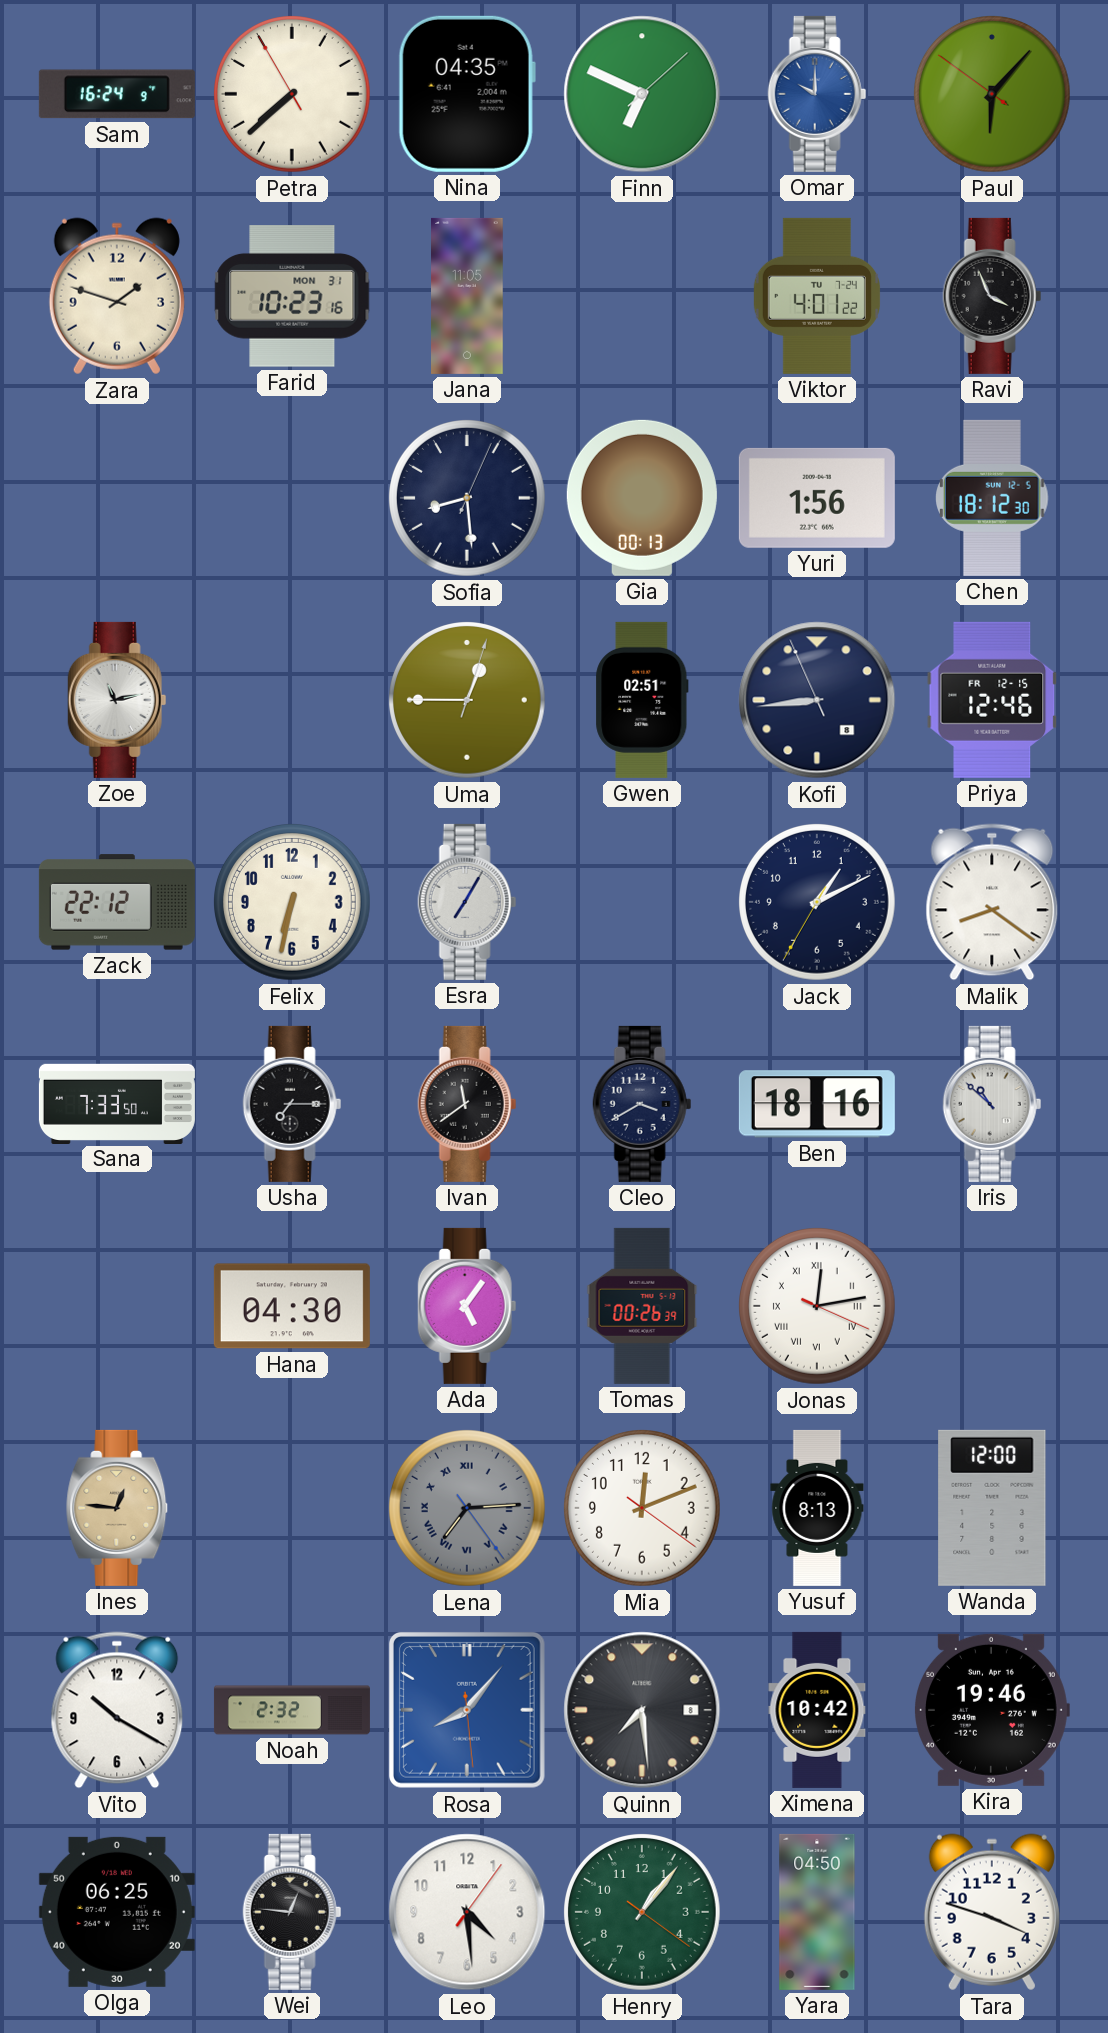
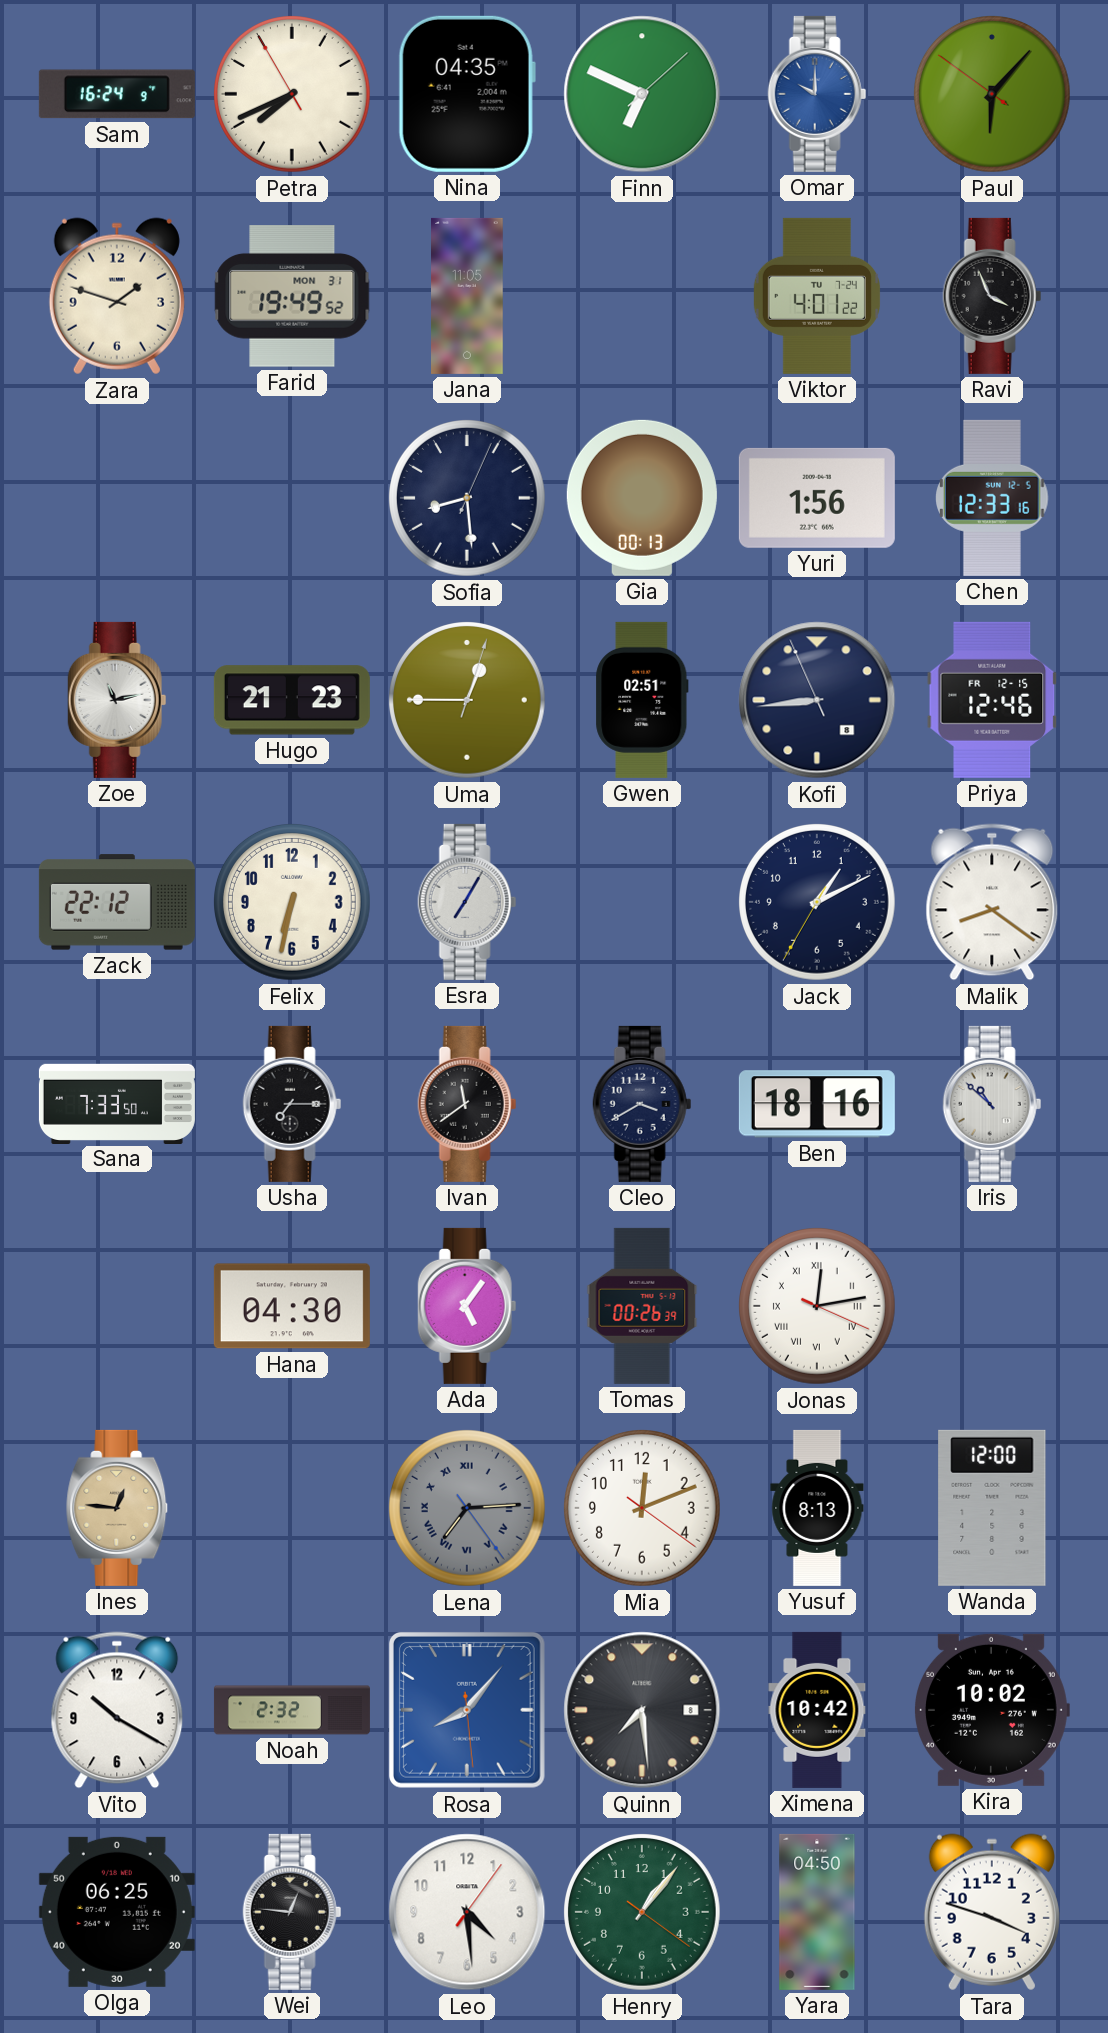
Petra: 7:37 -> 7:40 (293, 95)
Farid: 10:23 -> 19:49 (292, 296)
Chen: 18:12 -> 12:33 (992, 498)
Hugo: none -> 21:23 (292, 700)
Kira: 19:46 -> 10:02 (992, 1710)
